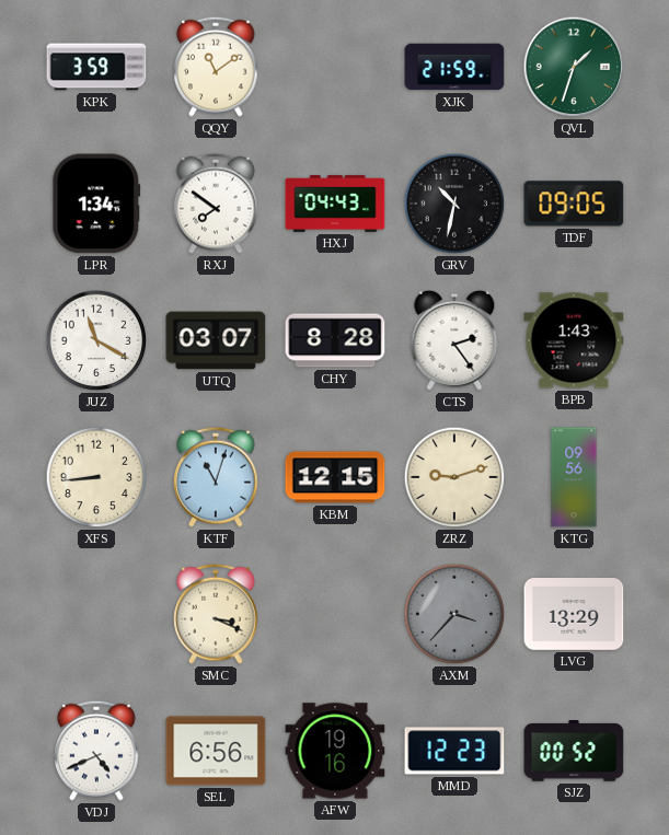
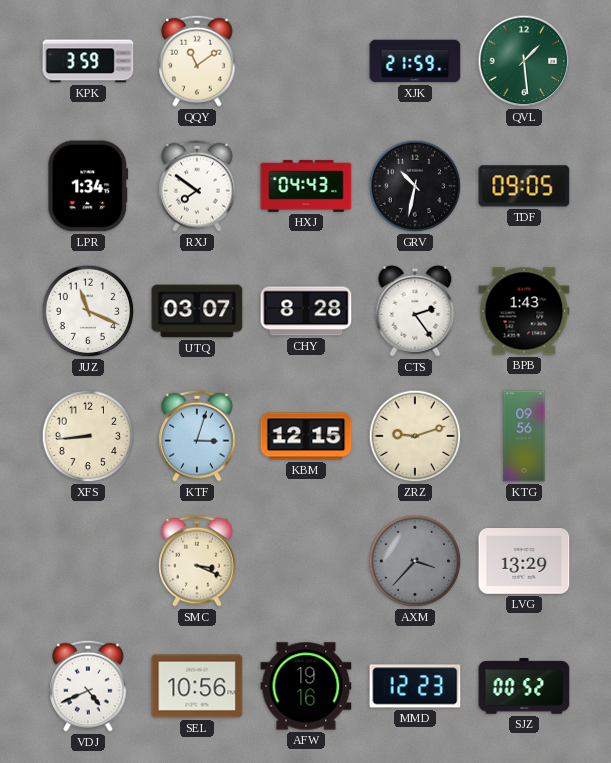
QVL: 1:33 -> 1:29 (524, 61)
JUZ: 11:20 -> 11:19 (88, 311)
KTF: 11:03 -> 3:03 (197, 436)
SEL: 6:56 -> 10:56 (197, 686)
